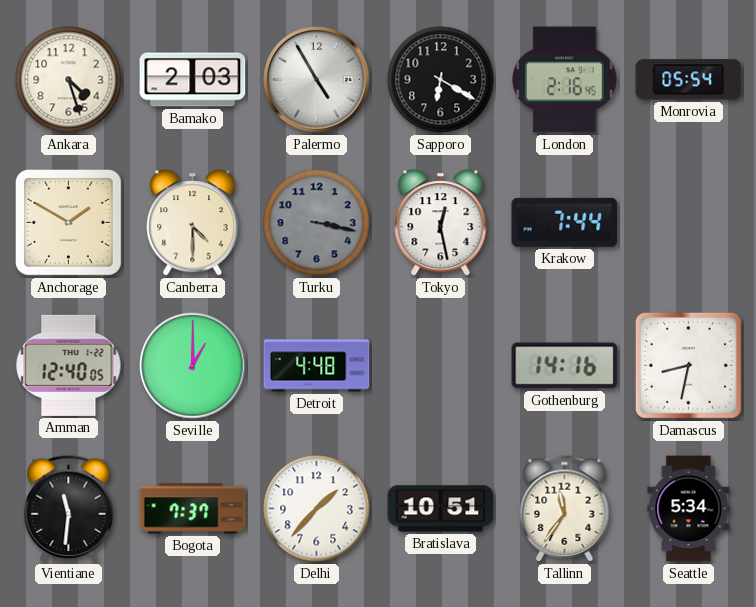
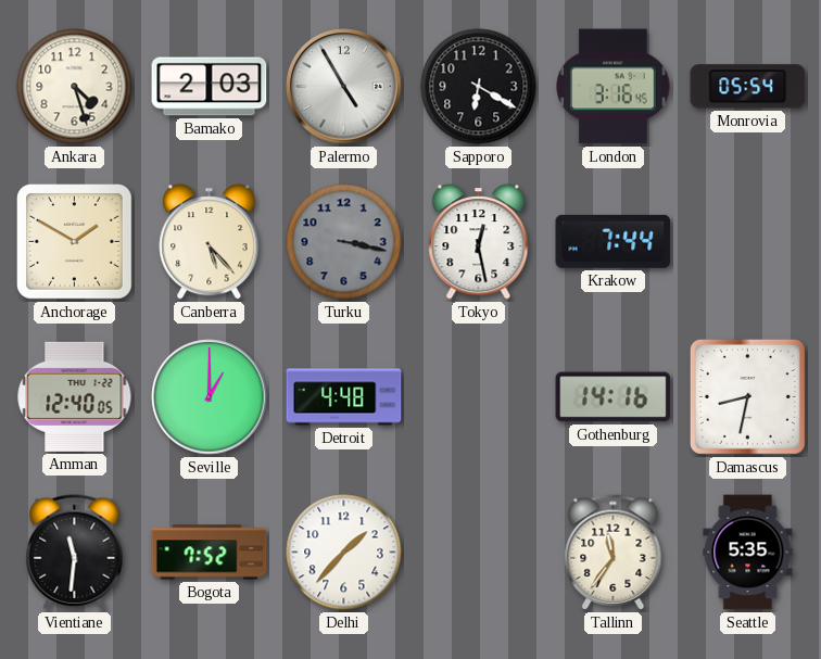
London: 2:16 -> 3:16 (614, 87)
Canberra: 4:30 -> 5:23 (210, 242)
Bogota: 7:37 -> 7:52 (210, 553)
Bratislava: 10:51 -> none (441, 509)
Seattle: 5:34 -> 5:35 (748, 553)
